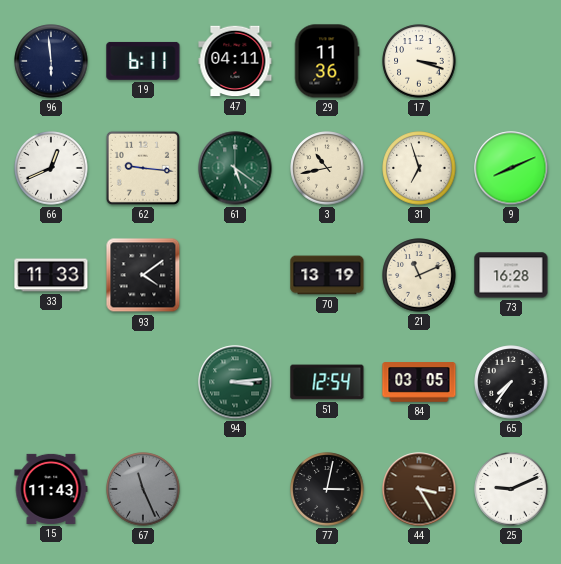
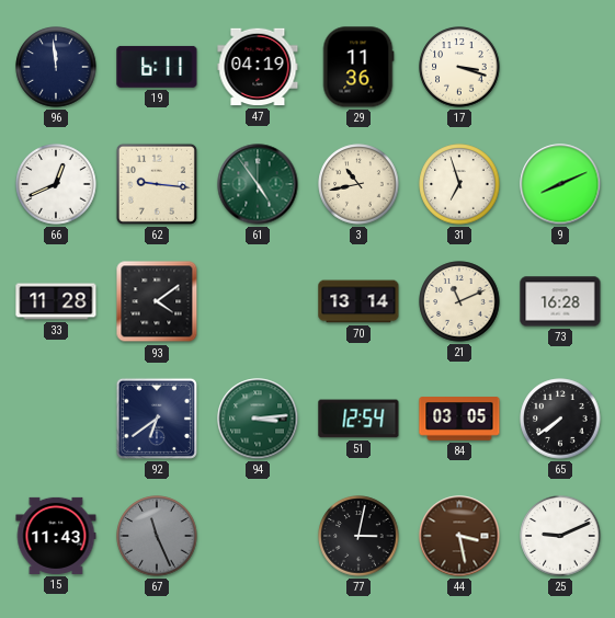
96: 5:59 -> 11:59 (56, 67)
47: 04:11 -> 04:19 (258, 67)
61: 5:21 -> 4:54 (258, 184)
33: 11:33 -> 11:28 (56, 301)
70: 13:19 -> 13:14 (358, 301)
92: none -> 6:39 (157, 419)
65: 7:36 -> 7:39 (560, 419)
44: 3:25 -> 3:28 (459, 536)
